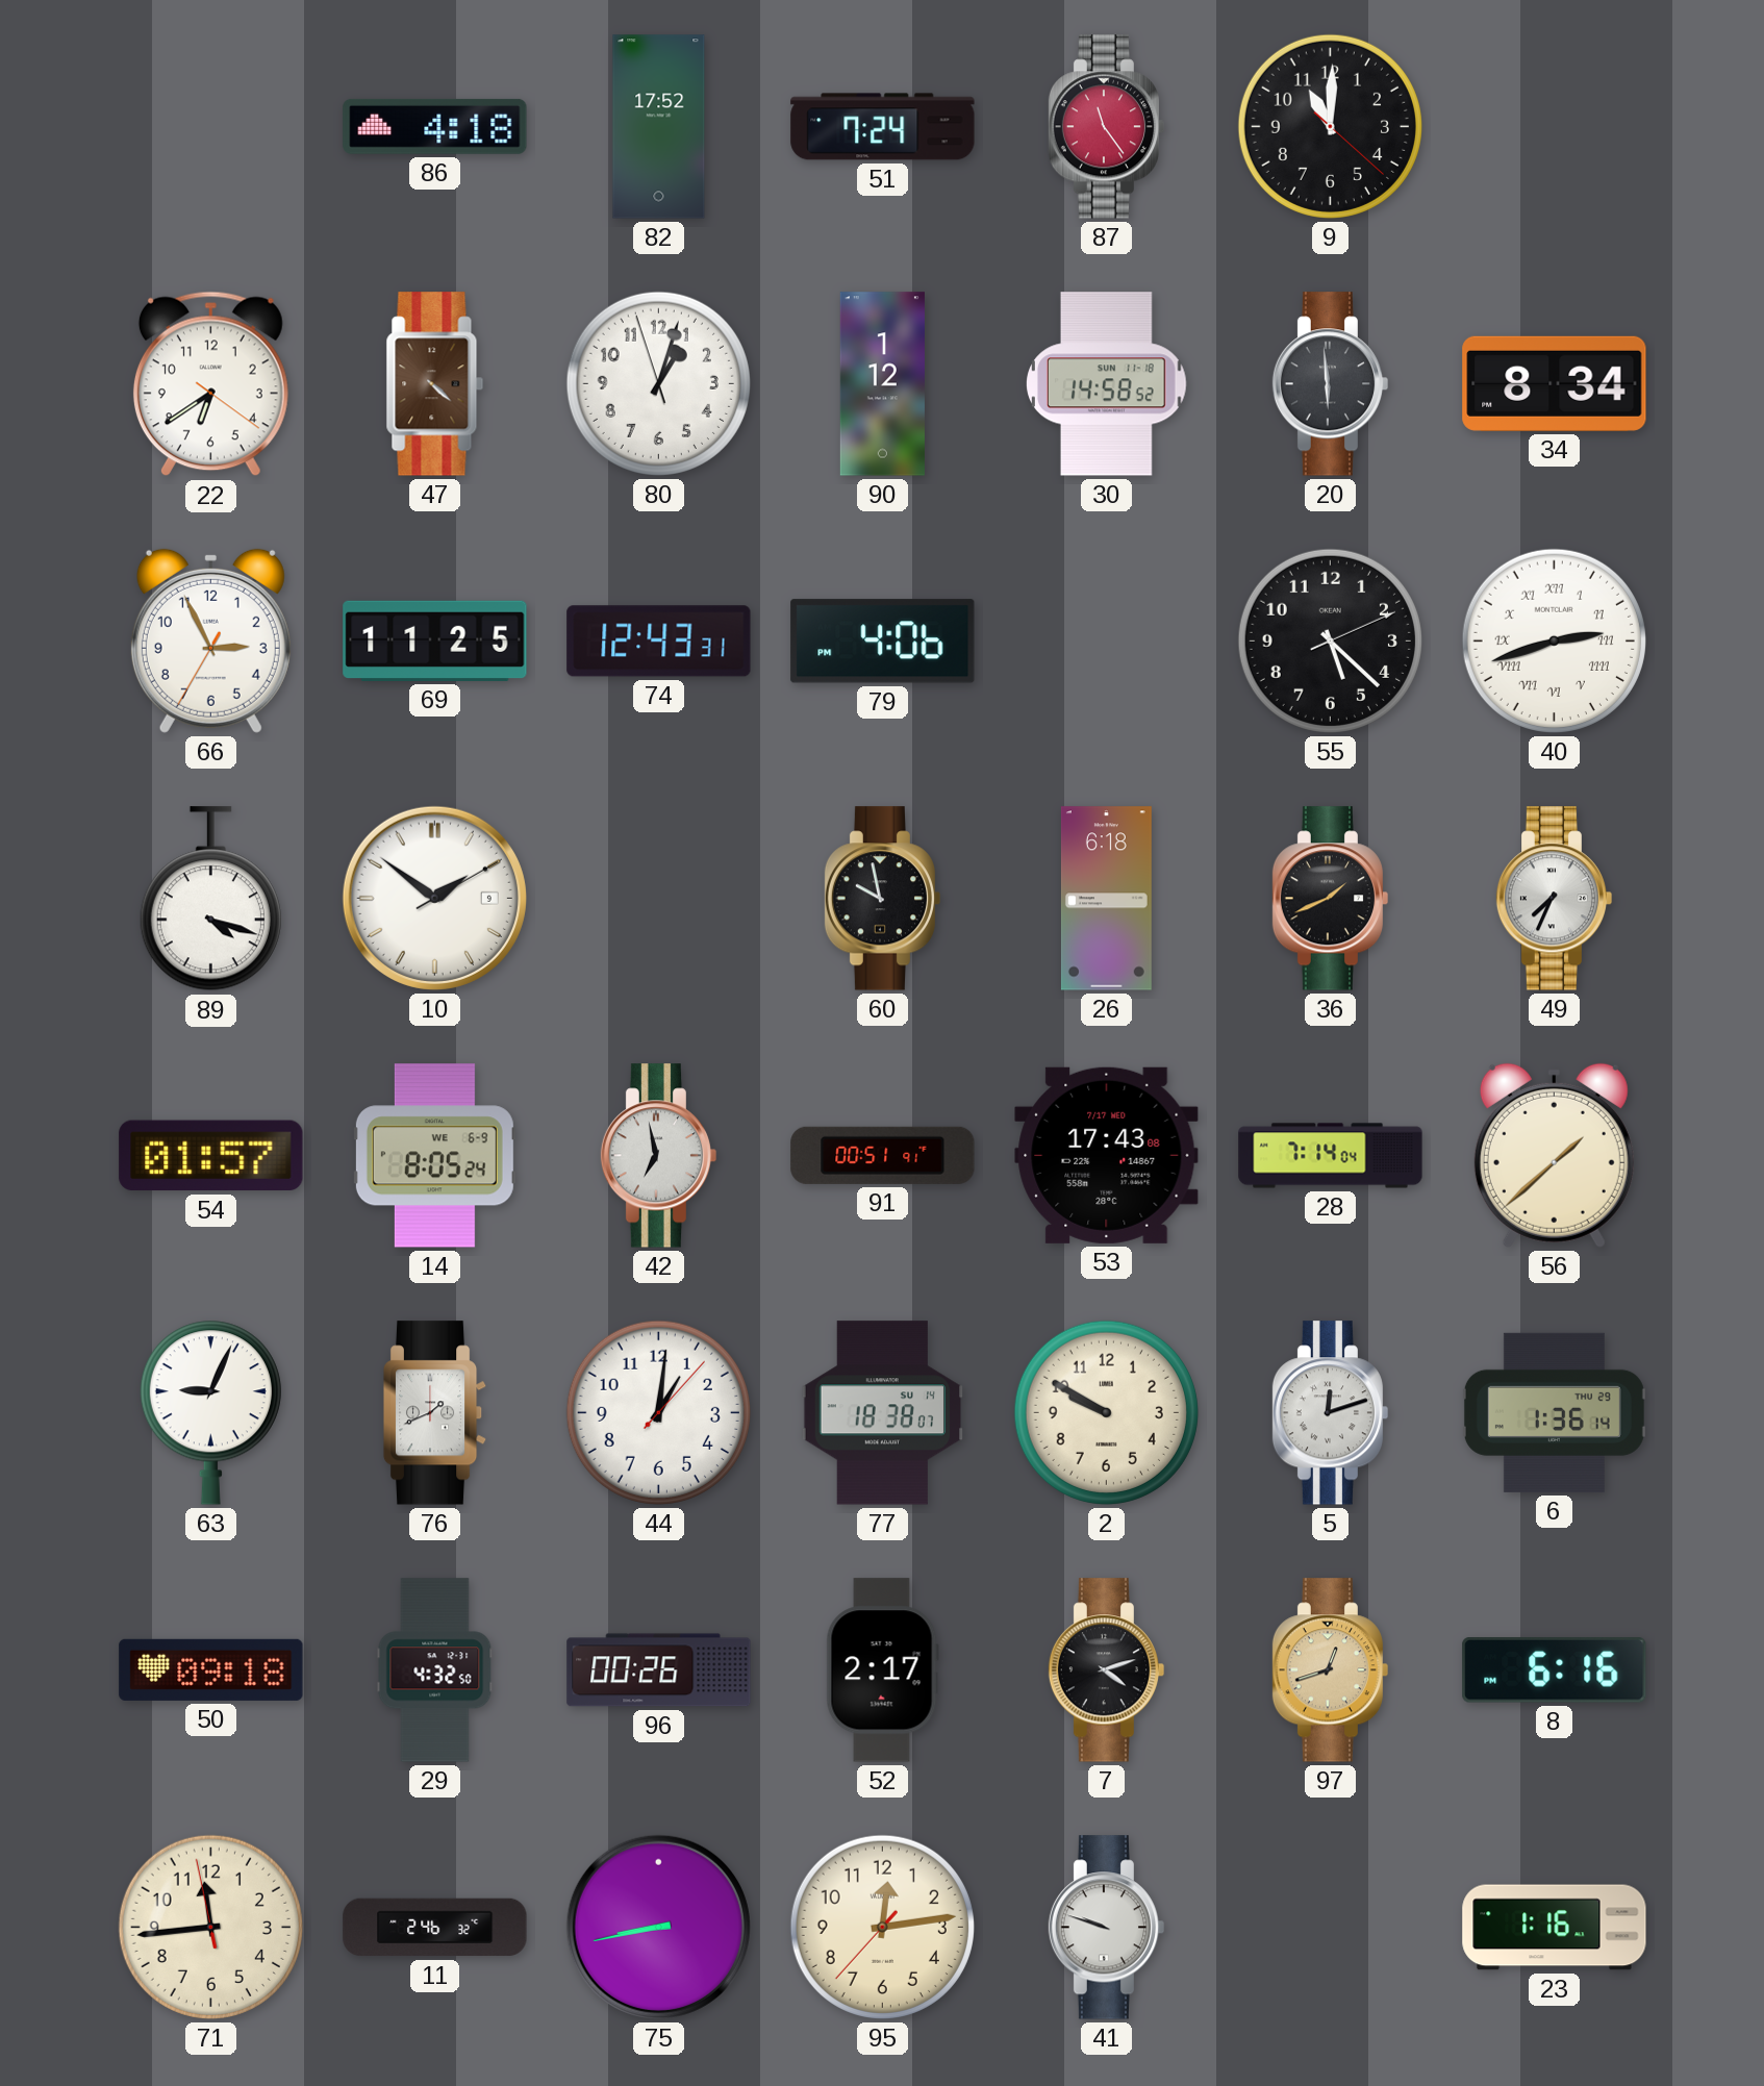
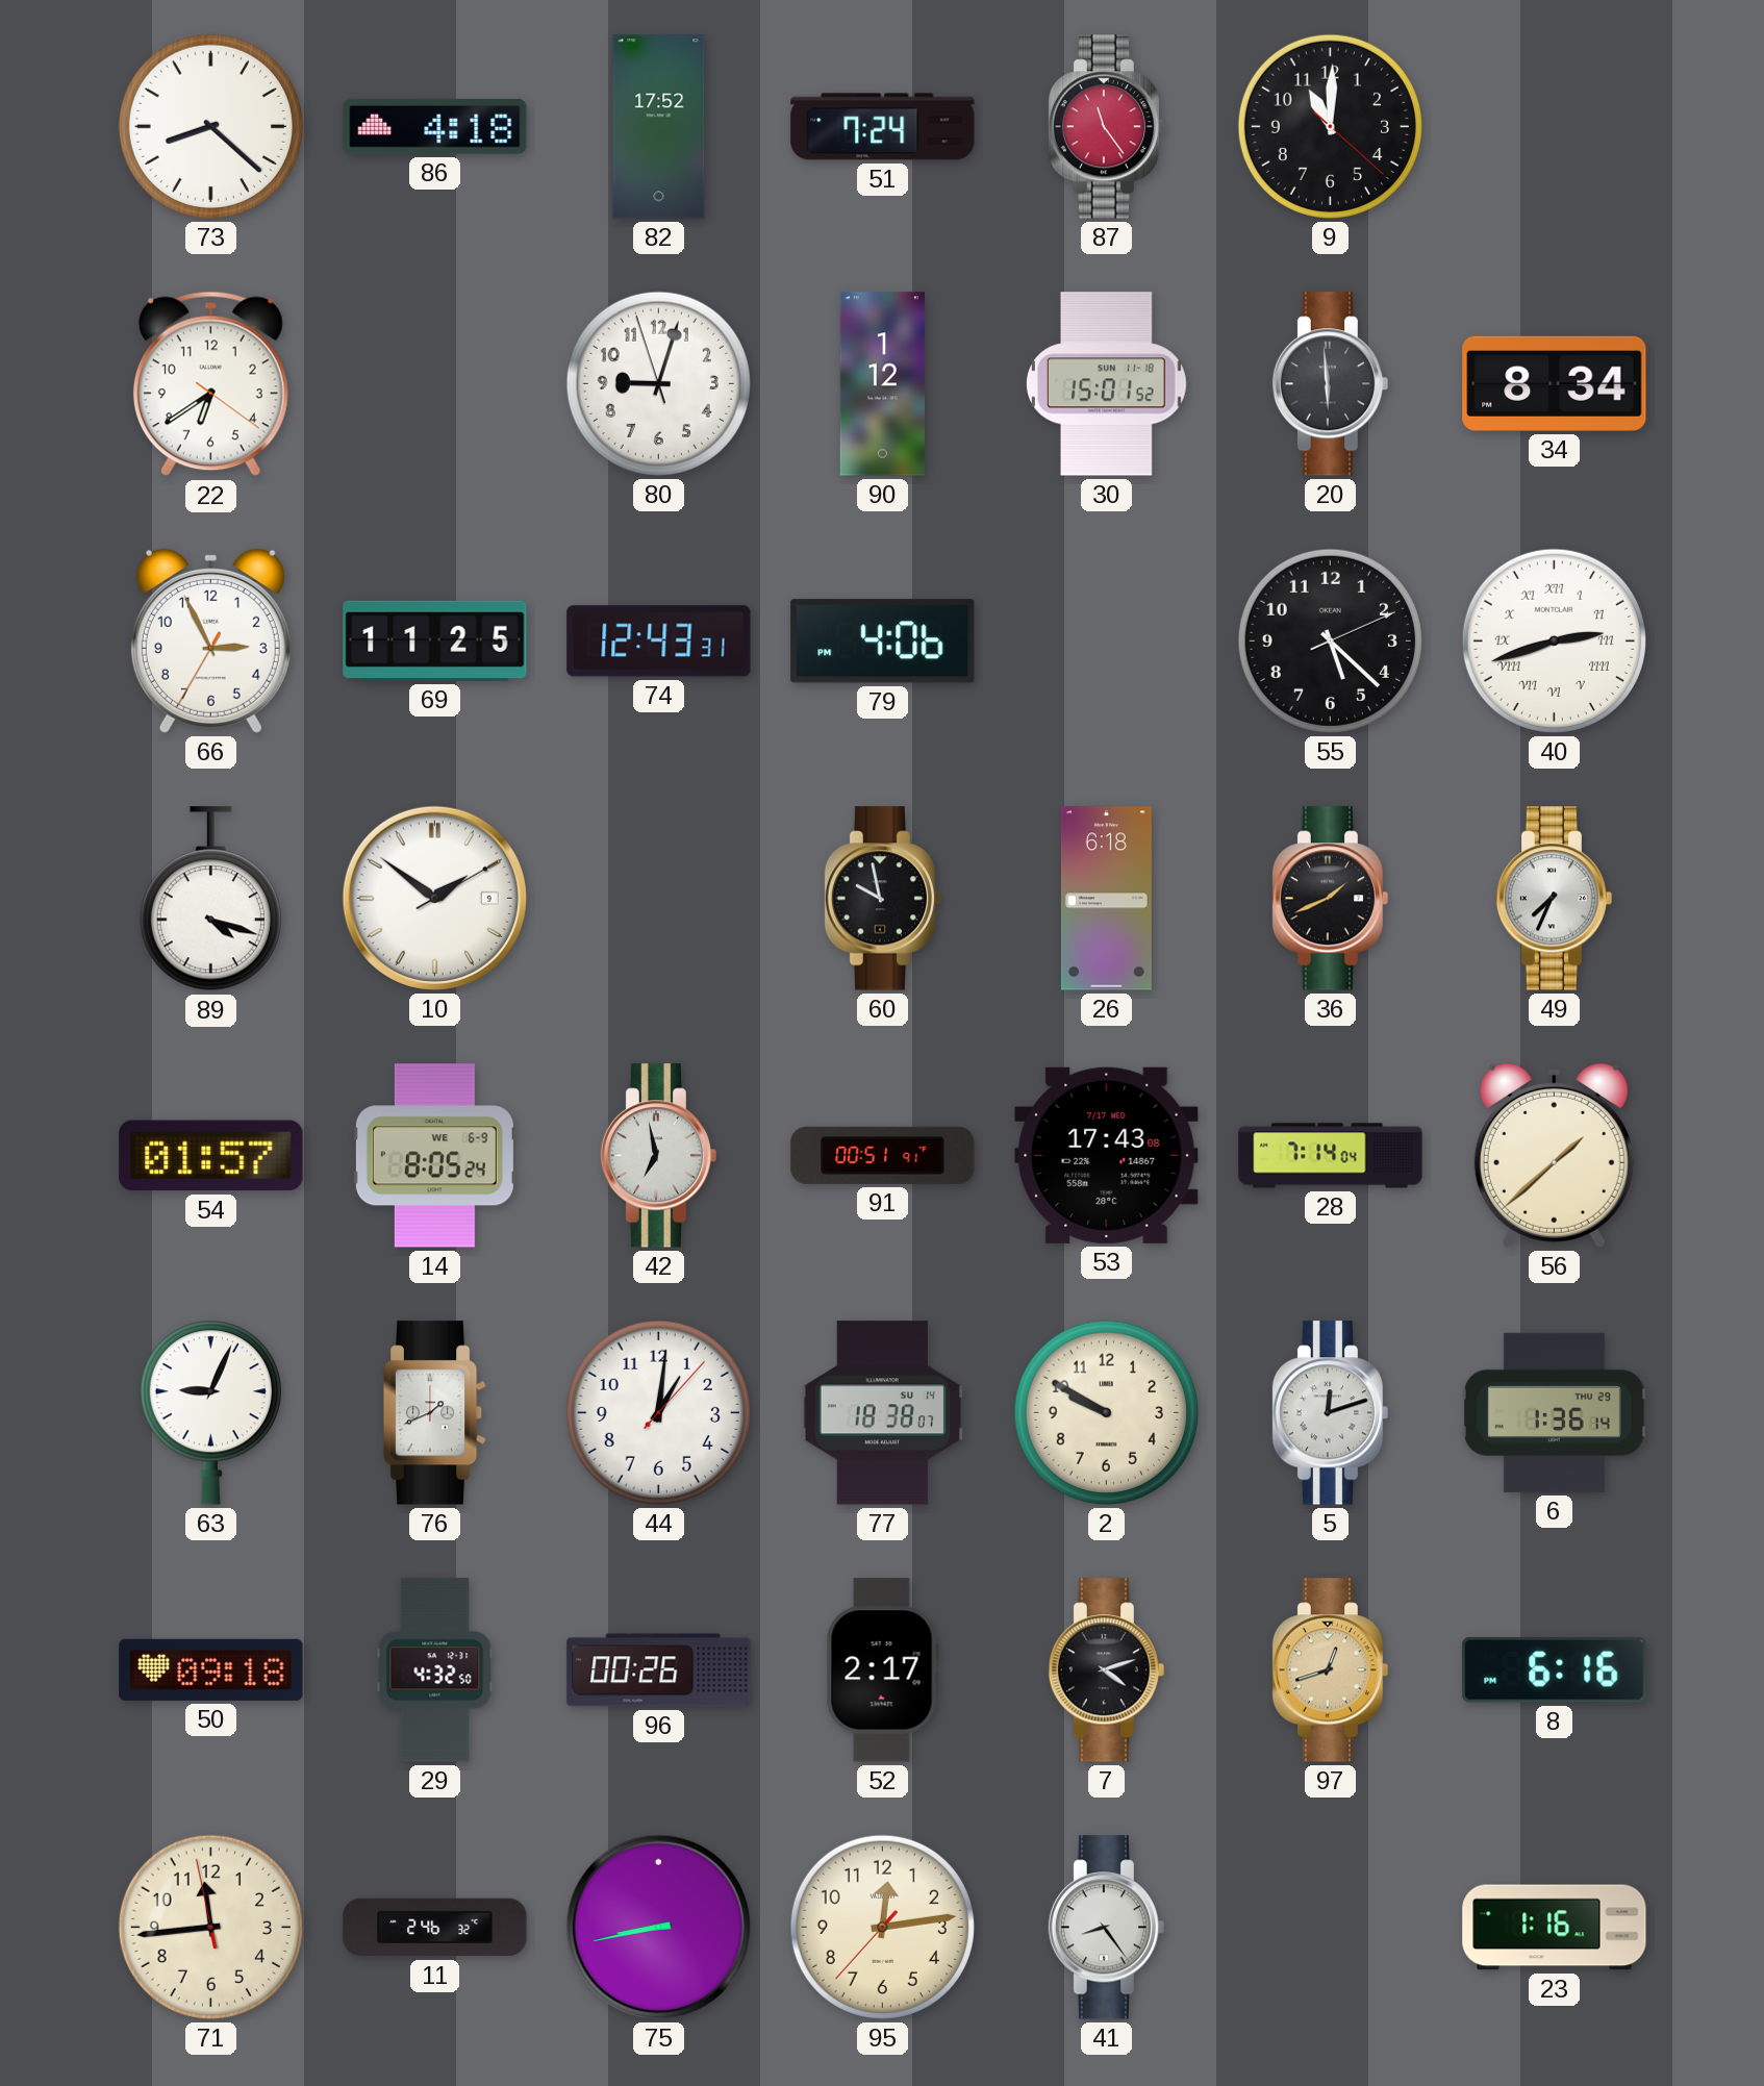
73: none -> 8:22 (210, 126)
47: 4:22 -> none (435, 384)
80: 1:02 -> 9:02 (658, 383)
30: 14:58 -> 15:01 (1107, 384)
41: 9:48 -> 8:24 (1107, 1928)
